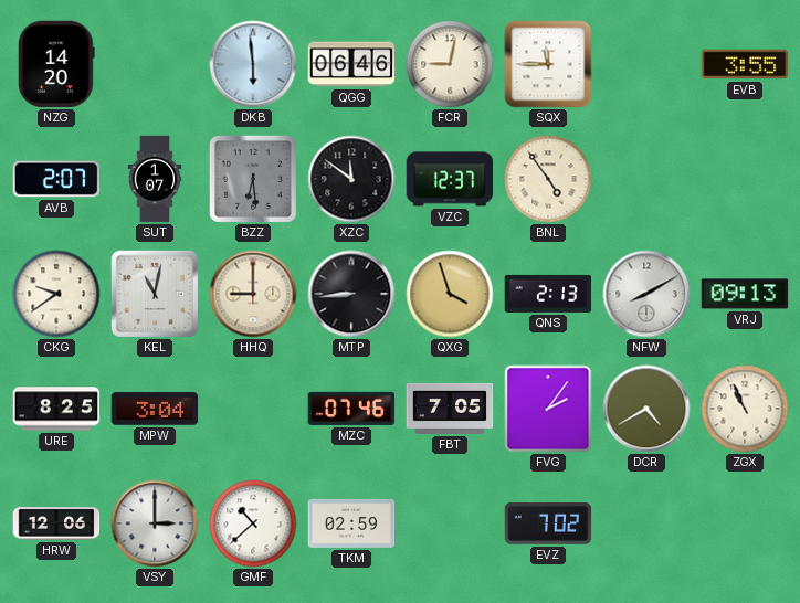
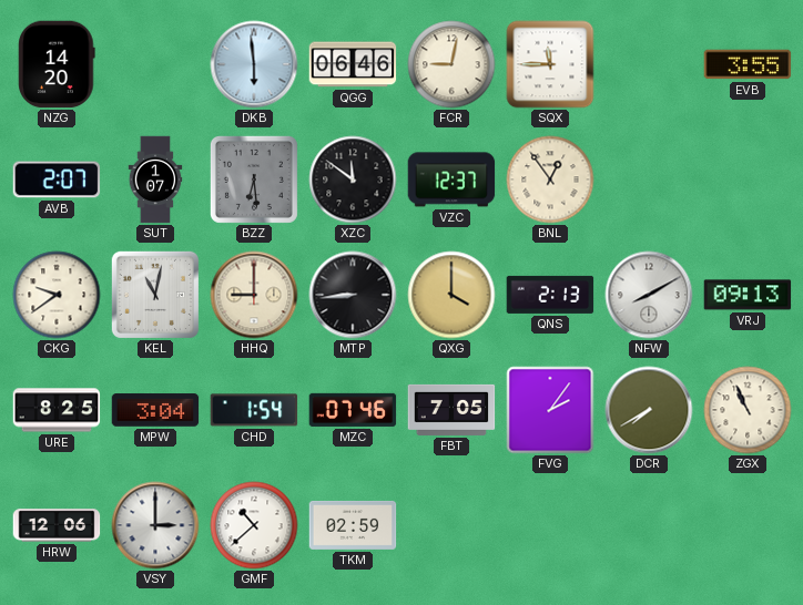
BNL: 4:54 -> 12:54 (550, 180)
QXG: 3:57 -> 4:00 (451, 295)
CHD: none -> 1:54 (254, 410)
DCR: 4:40 -> 7:40 (649, 410)
EVZ: 7:02 -> none (548, 523)
